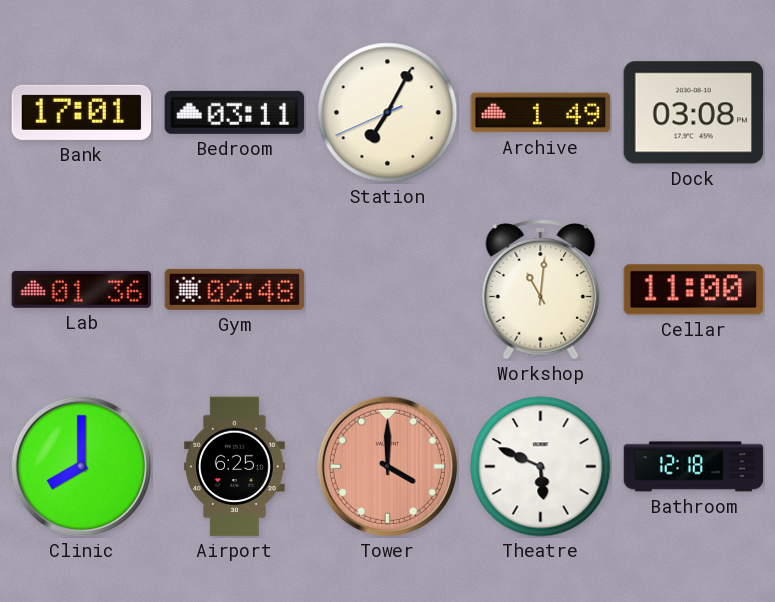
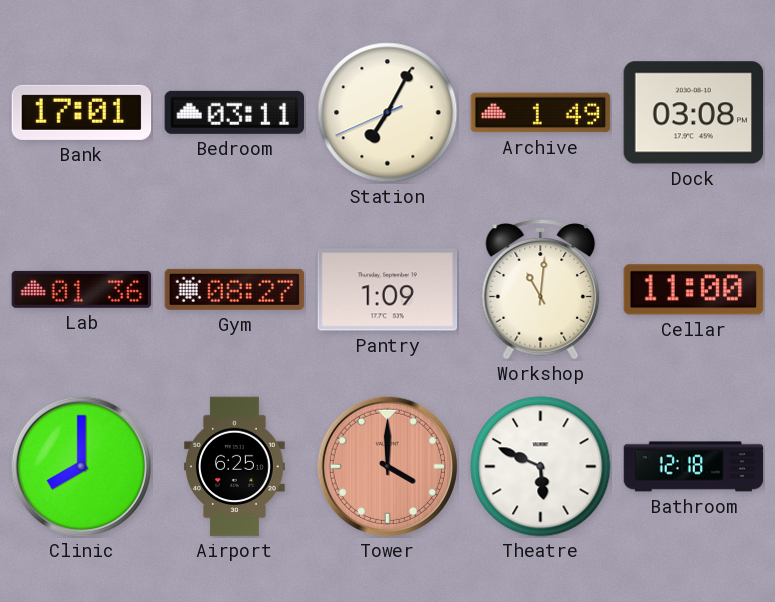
Gym: 02:48 -> 08:27 (235, 289)
Pantry: none -> 1:09 (388, 290)
